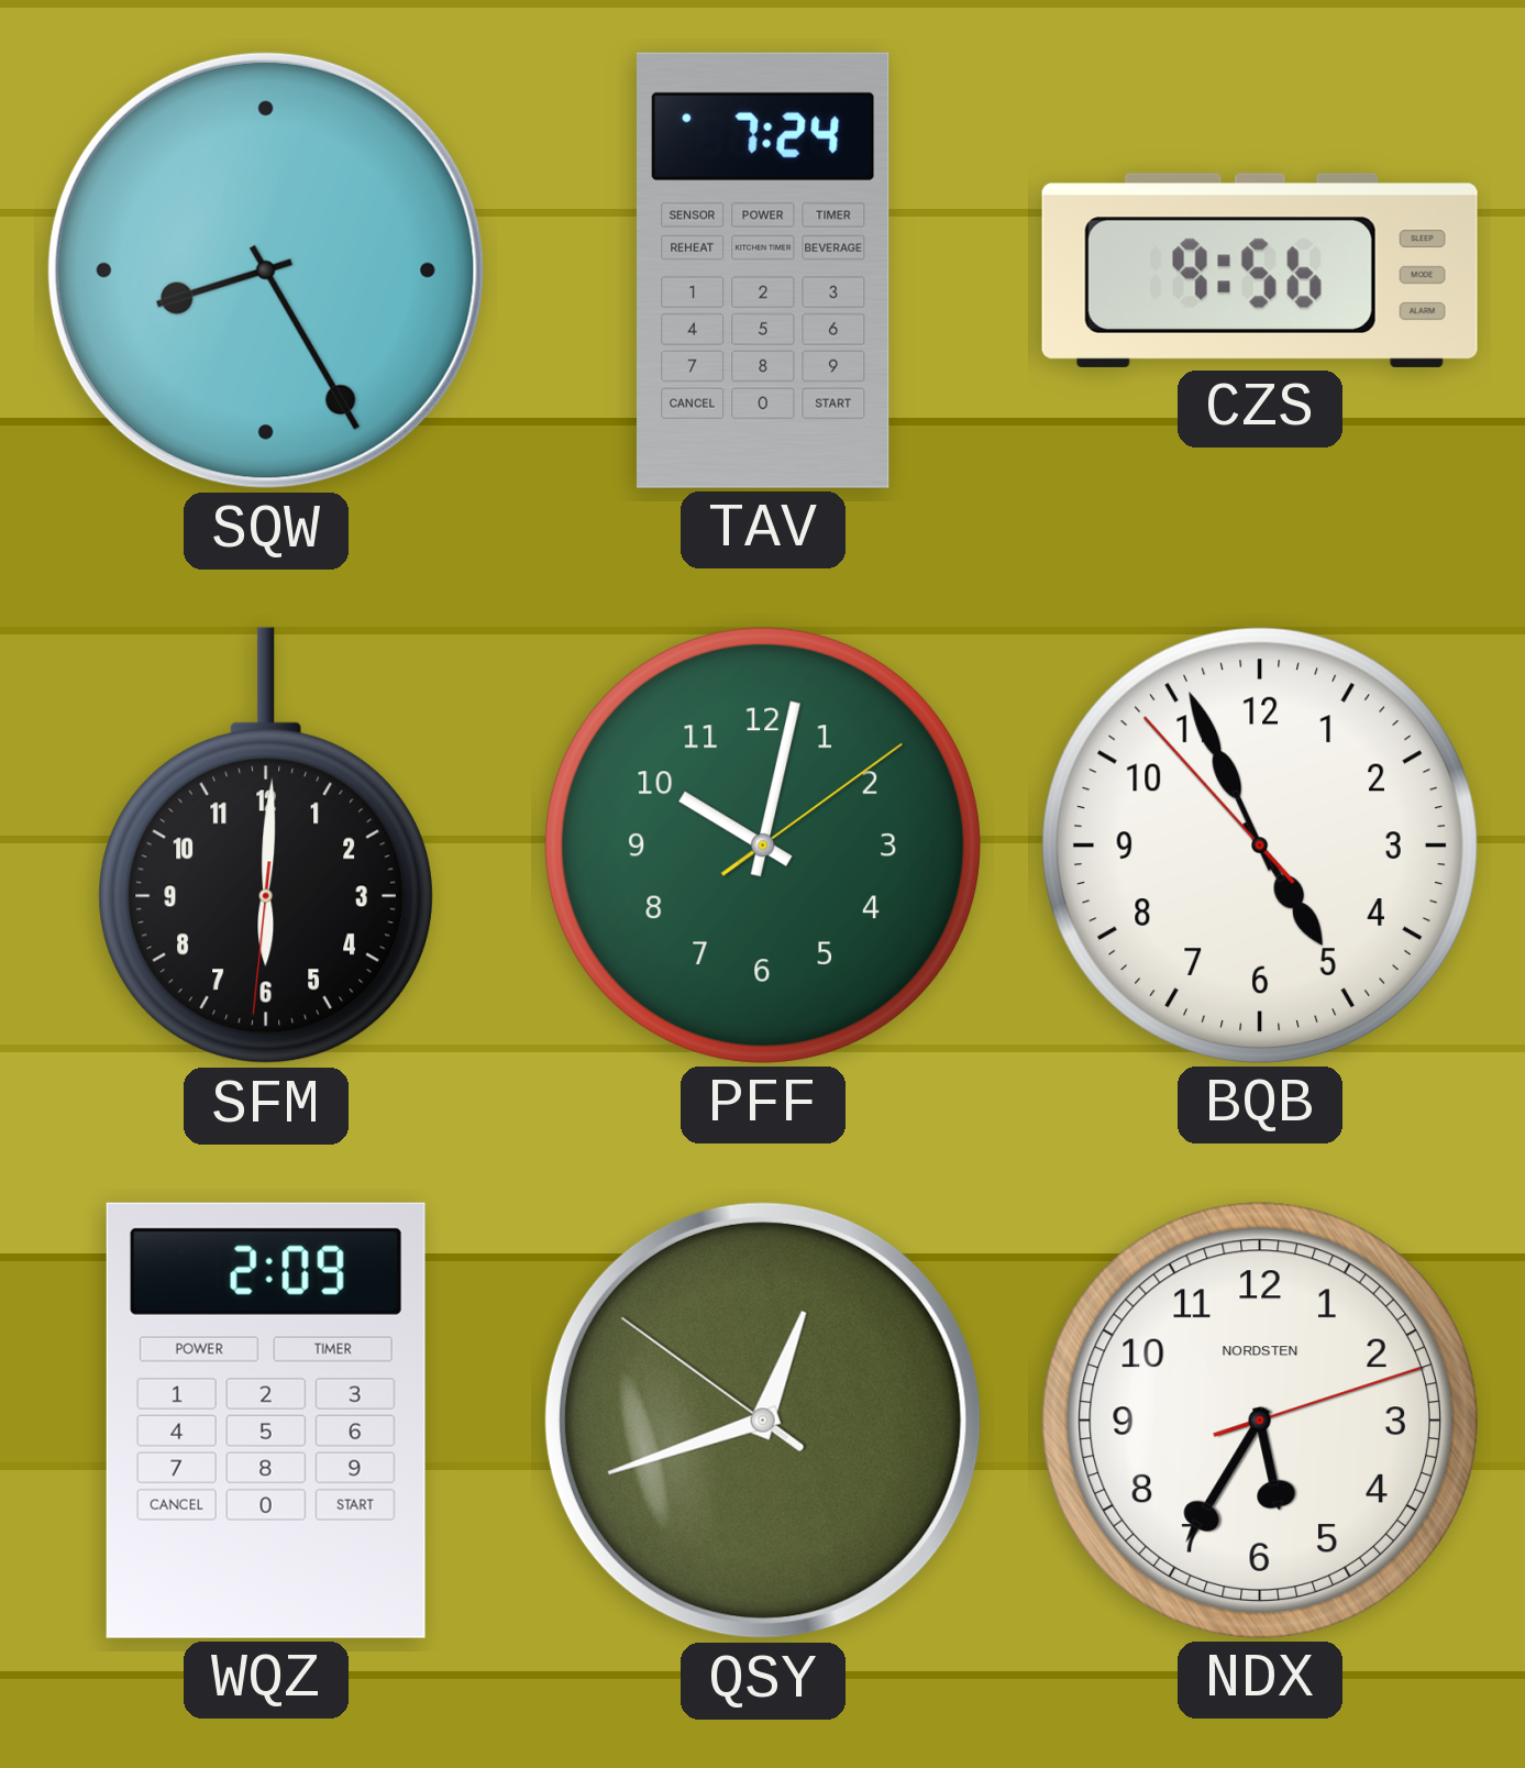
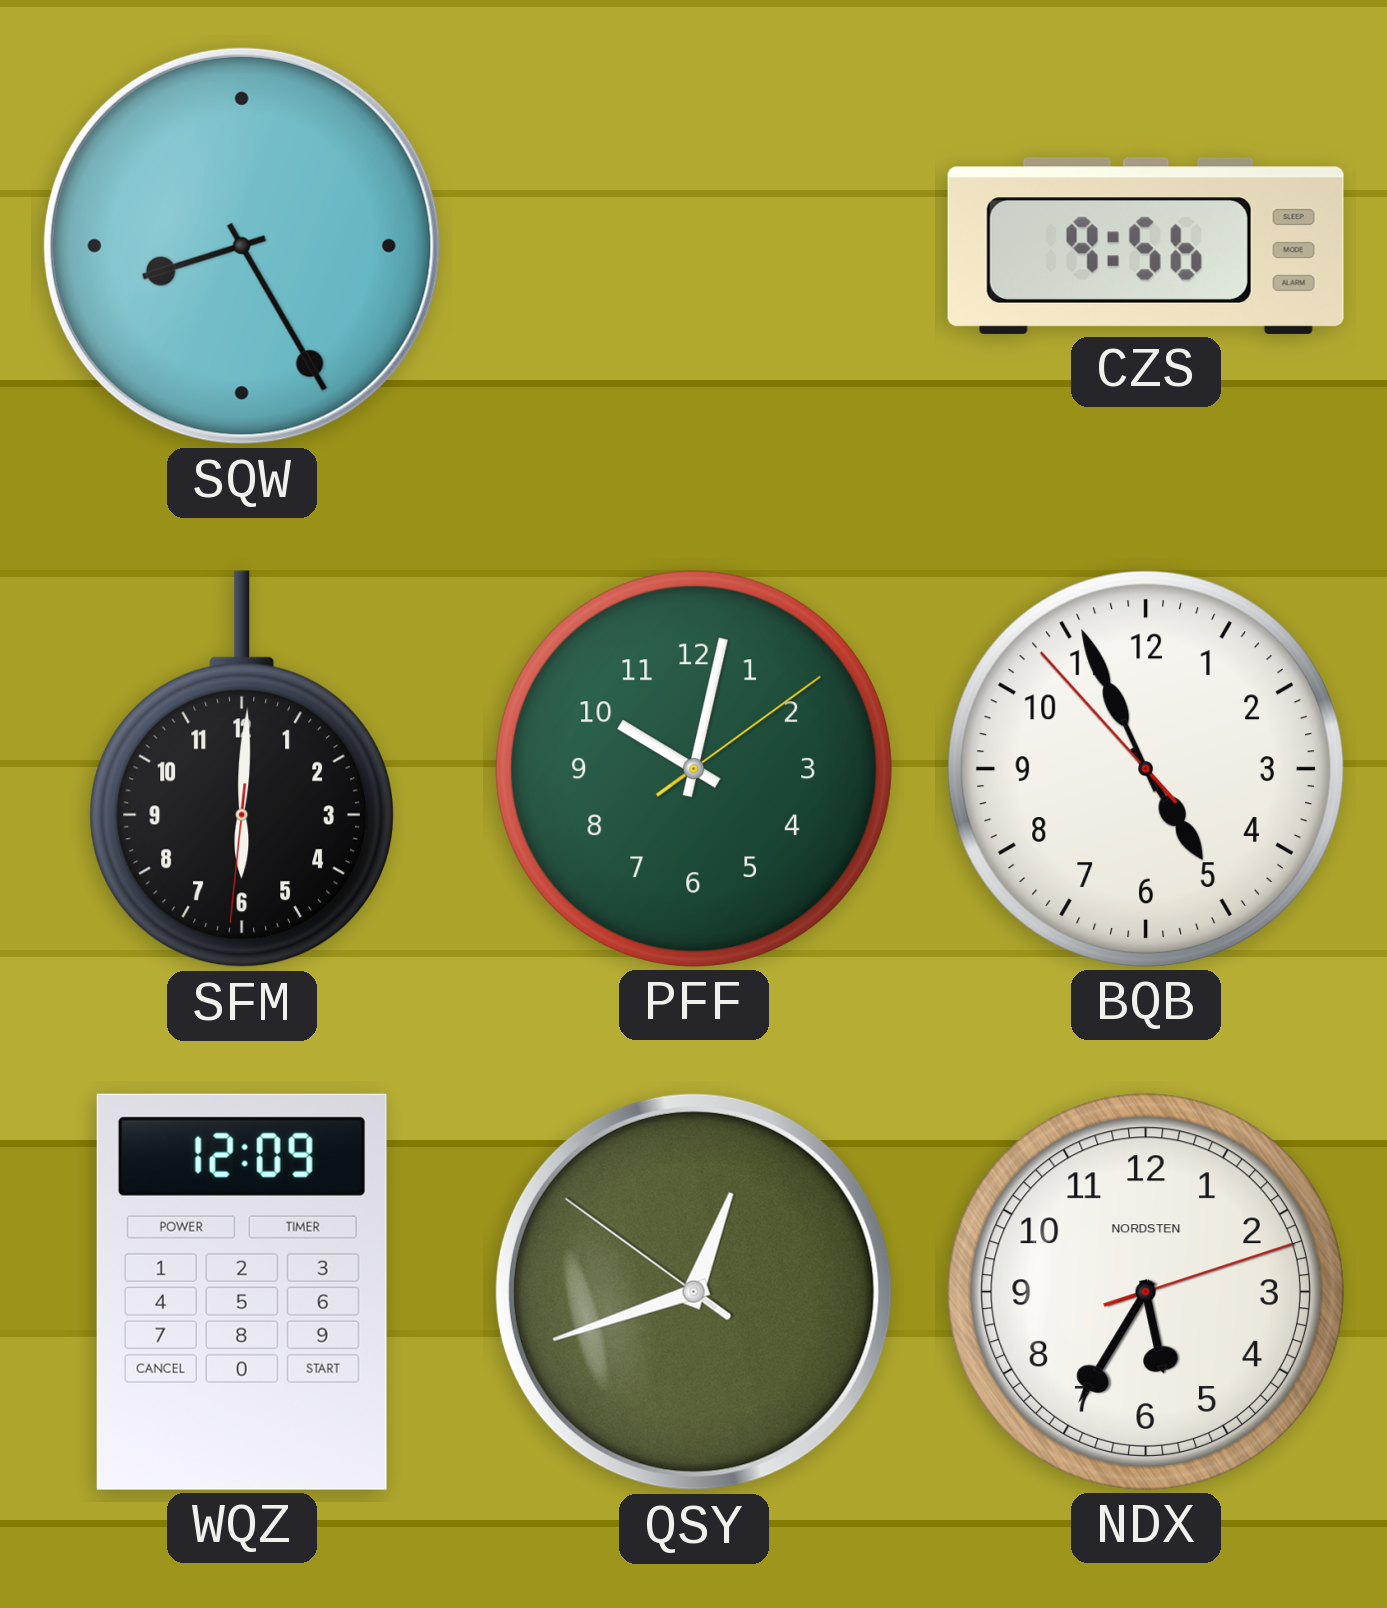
TAV: 7:24 -> none (764, 270)
WQZ: 2:09 -> 12:09 (242, 1292)
